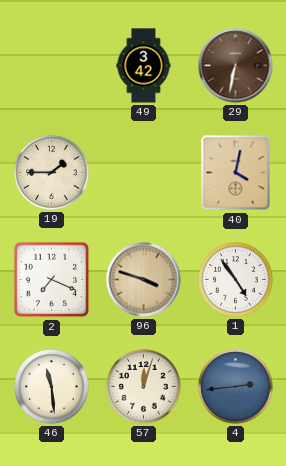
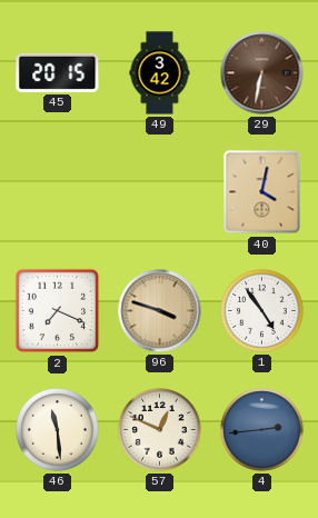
45: none -> 20:15 (58, 72)
19: 1:45 -> none (52, 173)
57: 12:03 -> 12:49 (160, 430)
